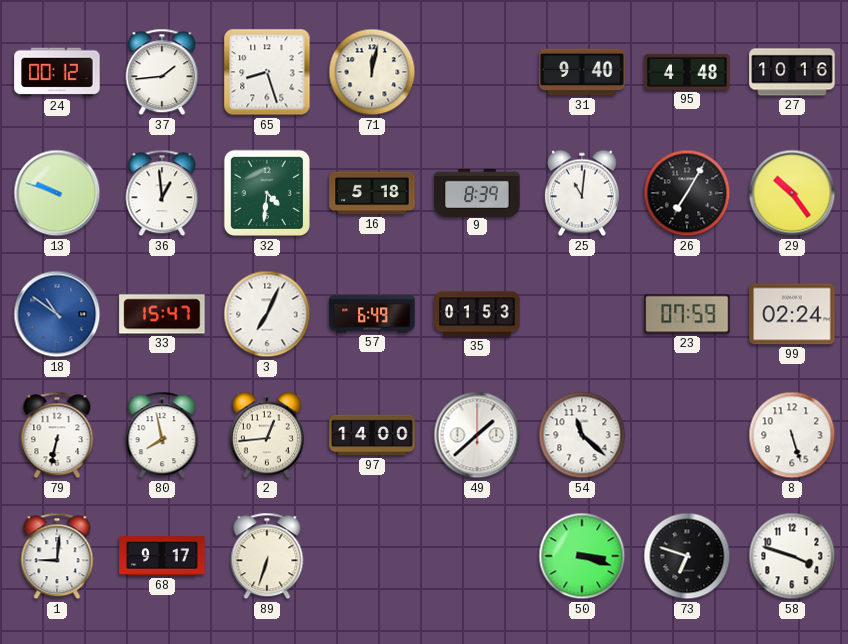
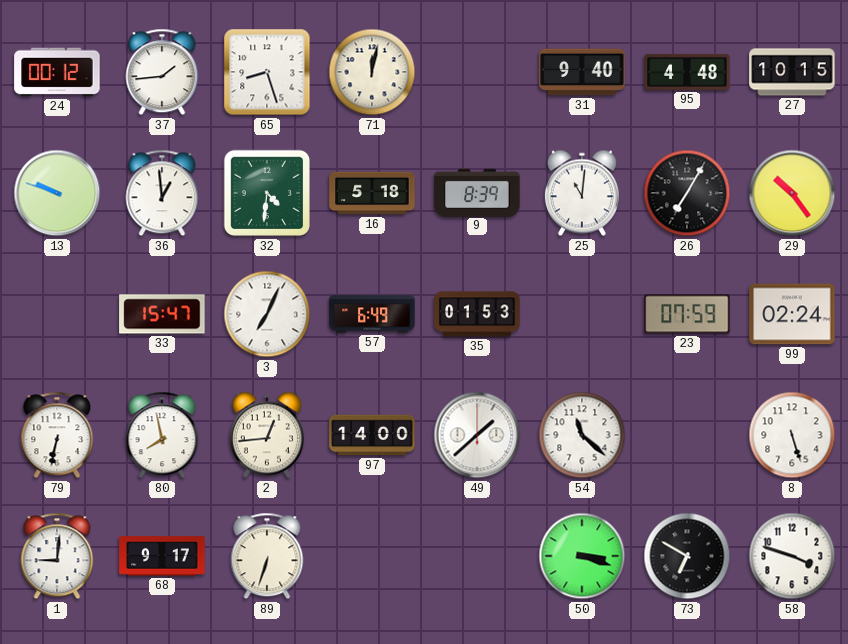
27: 10:16 -> 10:15 (792, 72)
18: 10:51 -> none (57, 314)
73: 6:48 -> 6:50 (687, 556)
